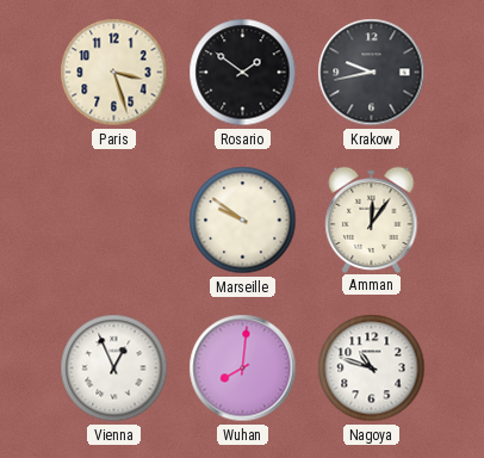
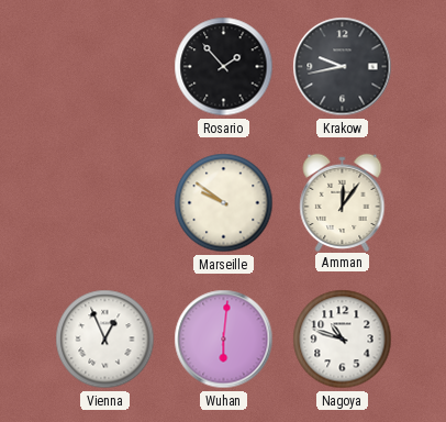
Paris: 3:27 -> none (114, 73)
Rosario: 1:51 -> 1:53 (224, 67)
Wuhan: 8:01 -> 6:01 (224, 340)
